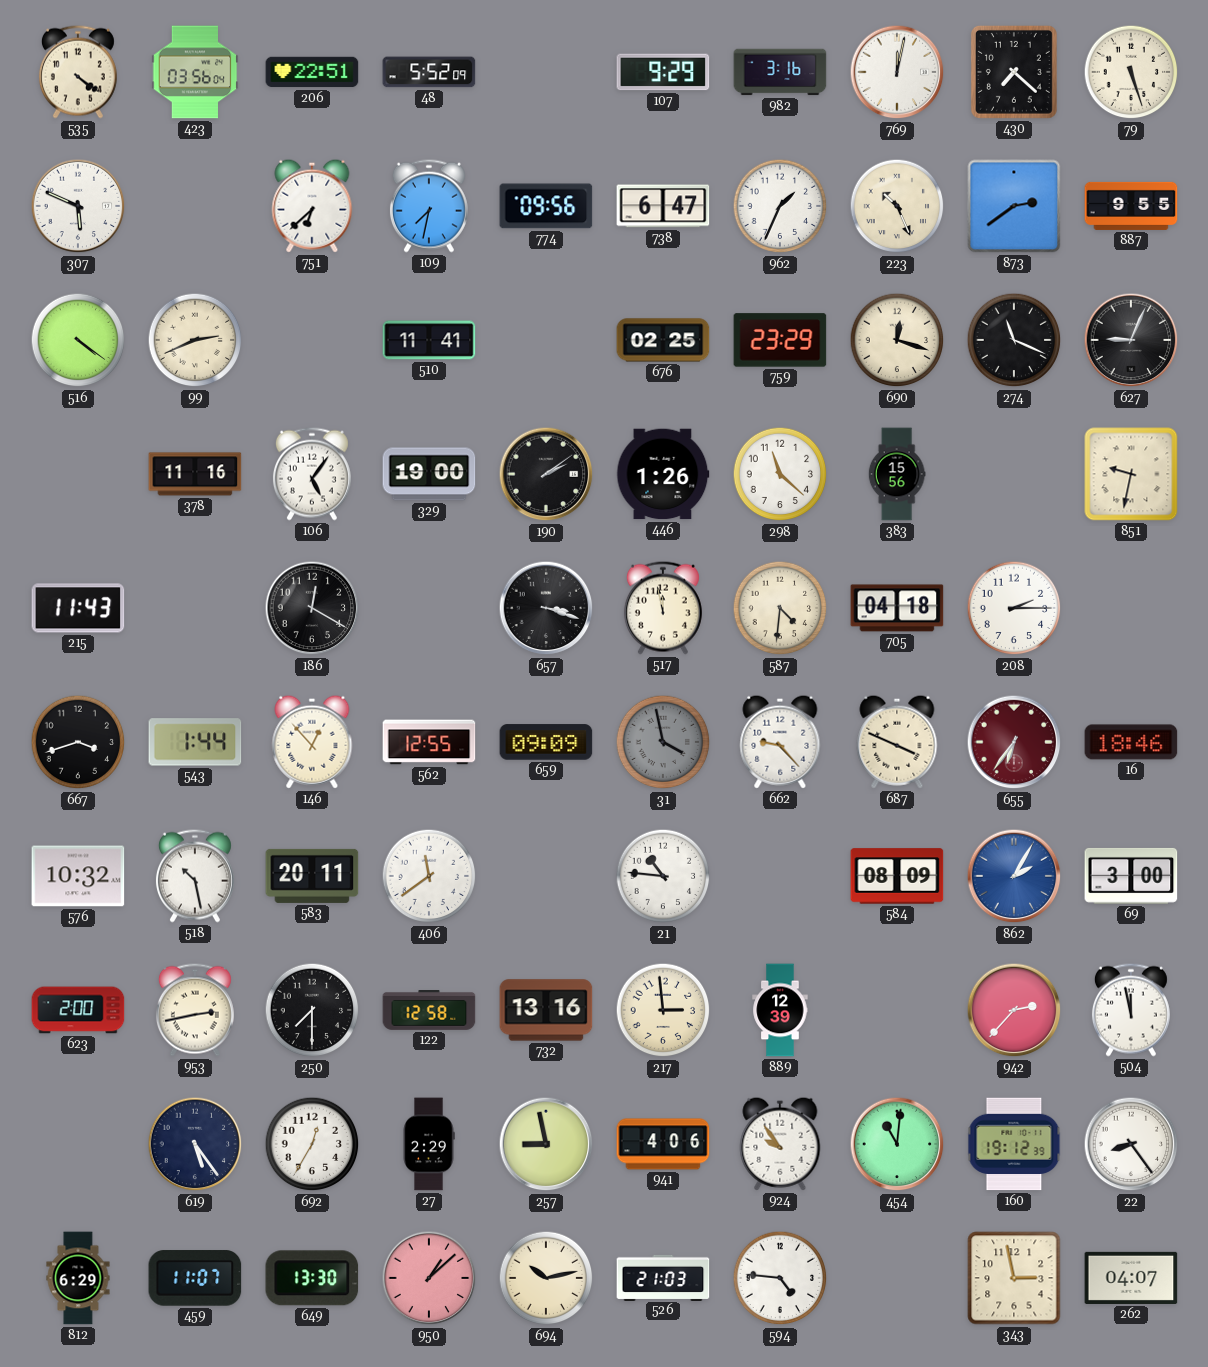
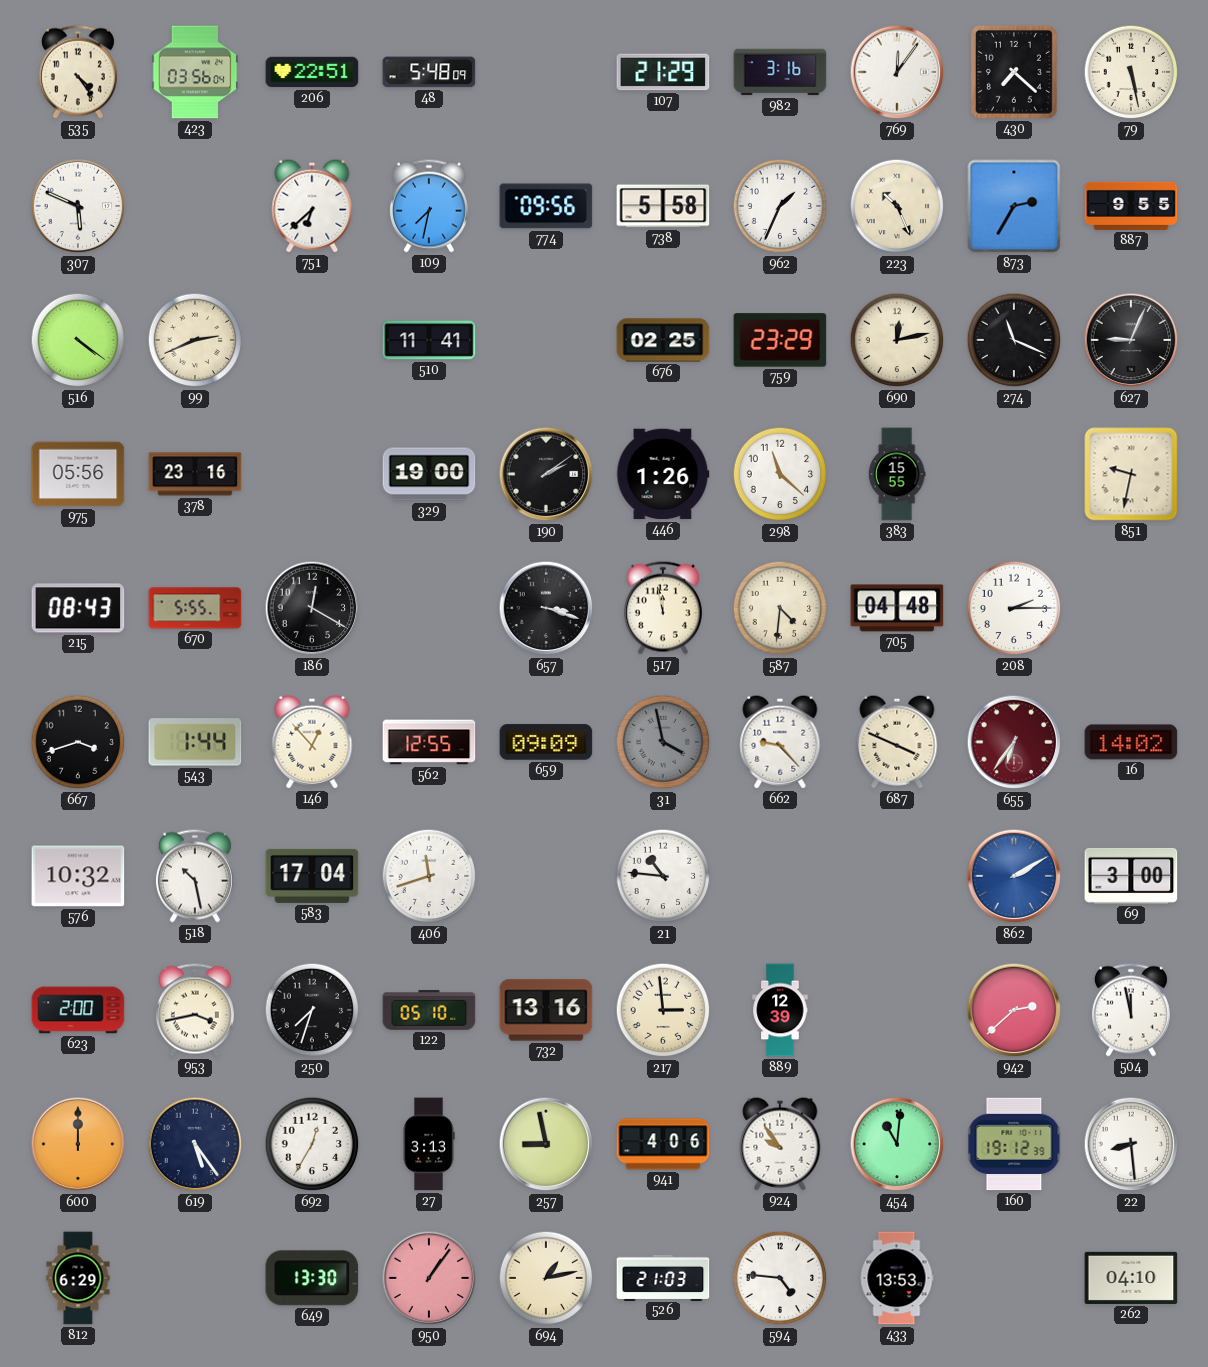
535: 4:21 -> 4:24 (78, 72)
48: 5:52 -> 5:48 (429, 72)
107: 9:29 -> 21:29 (663, 72)
769: 12:02 -> 12:06 (897, 72)
79: 5:27 -> 5:28 (1131, 72)
738: 6:47 -> 5:58 (663, 206)
873: 2:39 -> 2:35 (1014, 206)
690: 12:18 -> 12:13 (897, 340)
975: none -> 05:56 (78, 474)
378: 11:16 -> 23:16 (195, 474)
106: 5:06 -> none (312, 474)
383: 15:56 -> 15:55 (897, 474)
215: 11:43 -> 08:43 (78, 608)
670: none -> 5:55 (195, 608)
705: 04:18 -> 04:48 (897, 608)
16: 18:46 -> 14:02 (1131, 742)
583: 20:11 -> 17:04 (312, 876)
406: 11:39 -> 11:42 (429, 876)
584: 08:09 -> none (897, 876)
862: 2:05 -> 2:10 (1014, 876)
953: 2:43 -> 3:43 (195, 1010)
250: 7:30 -> 7:33 (312, 1010)
122: 12:58 -> 05:10 (429, 1011)
942: 2:37 -> 2:38 (1014, 1010)
600: none -> 12:00 (78, 1144)
27: 2:29 -> 3:13 (429, 1144)
22: 8:24 -> 8:29 (1131, 1144)
459: 11:07 -> none (195, 1278)
950: 1:08 -> 1:06 (429, 1278)
694: 10:13 -> 1:13 (546, 1278)
433: none -> 13:53 (897, 1278)
343: 2:58 -> none (1014, 1278)
262: 04:07 -> 04:10 (1131, 1278)
